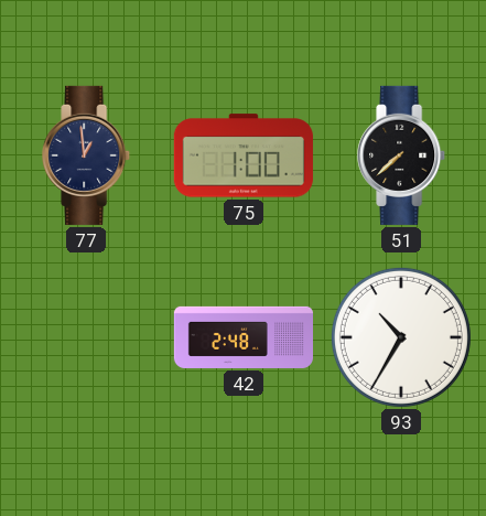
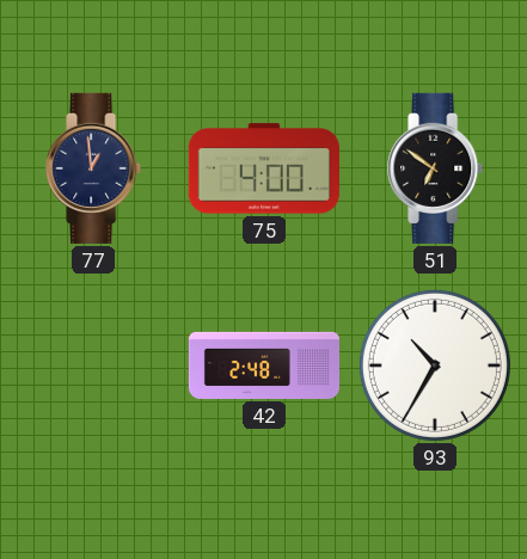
75: 1:00 -> 4:00 (264, 168)
51: 7:38 -> 6:51 (436, 168)
